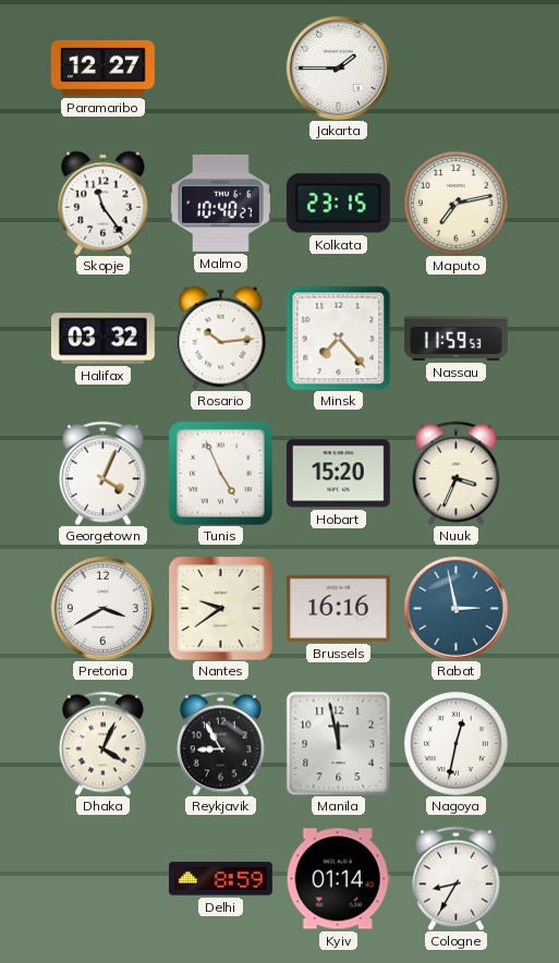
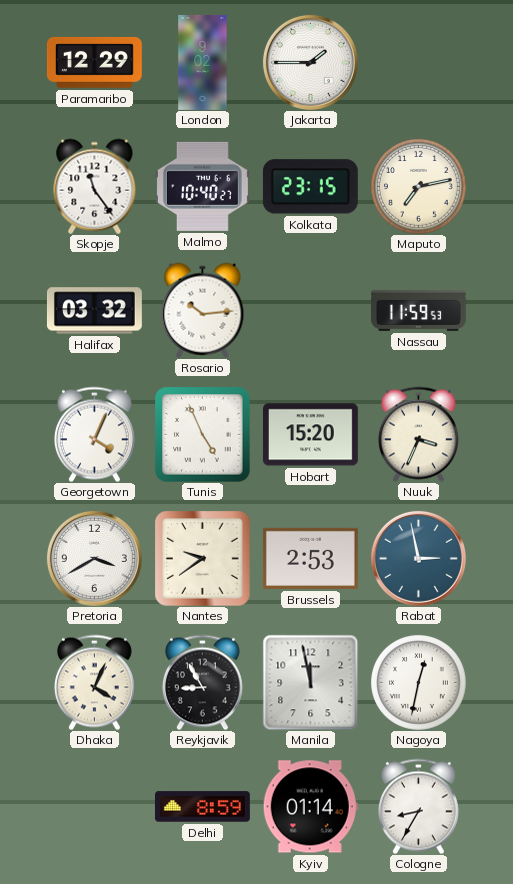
Paramaribo: 12:27 -> 12:29 (94, 62)
London: none -> 9:02 (203, 62)
Minsk: 7:23 -> none (338, 338)
Brussels: 16:16 -> 2:53 (310, 558)
